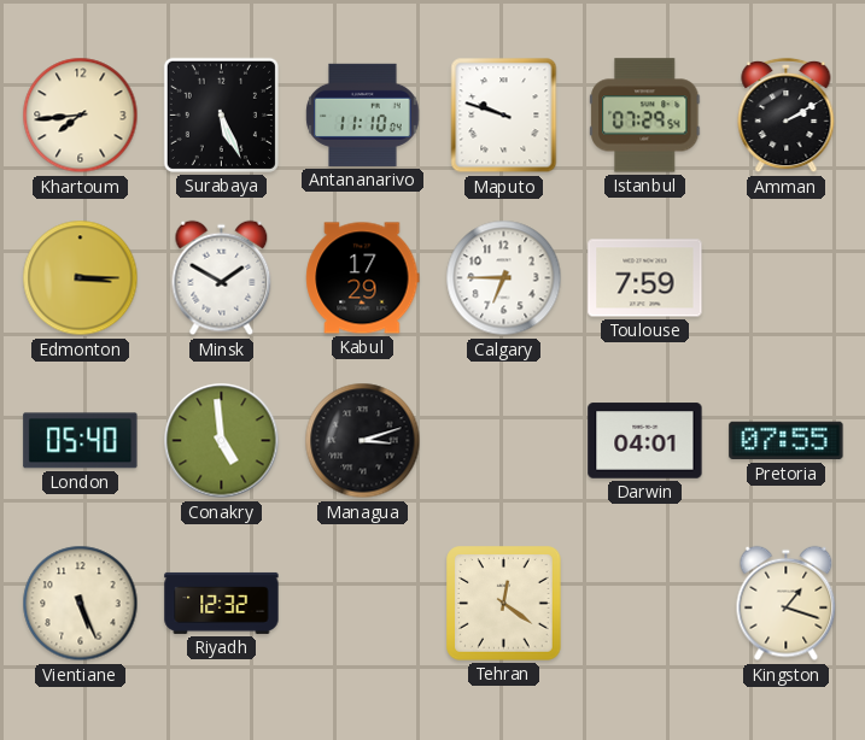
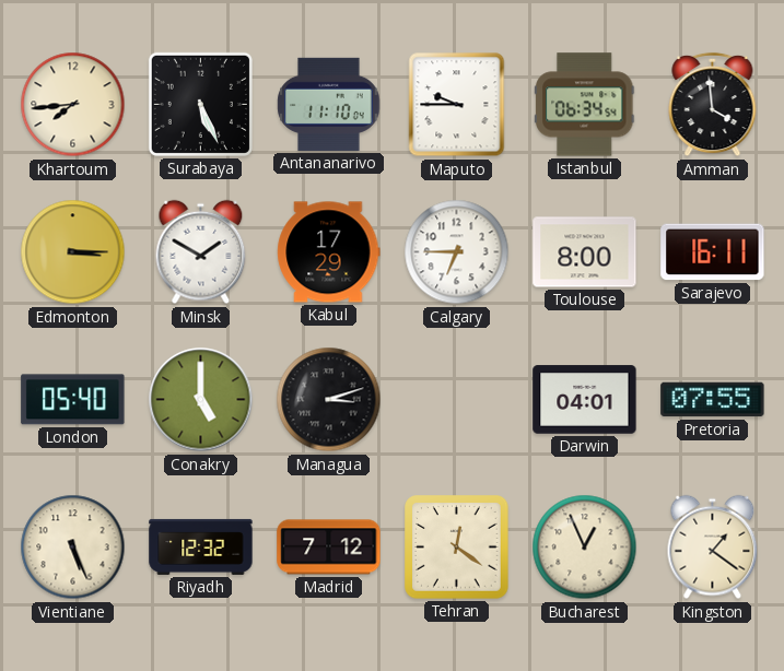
Maputo: 9:48 -> 9:45 (457, 105)
Istanbul: 07:29 -> 06:34 (585, 105)
Amman: 2:10 -> 3:59 (713, 105)
Toulouse: 7:59 -> 8:00 (585, 252)
Sarajevo: none -> 16:11 (713, 252)
Conakry: 4:59 -> 5:00 (201, 400)
Madrid: none -> 7:12 (329, 548)
Bucharest: none -> 12:56 (585, 548)
Kingston: 1:18 -> 1:21 (713, 548)
